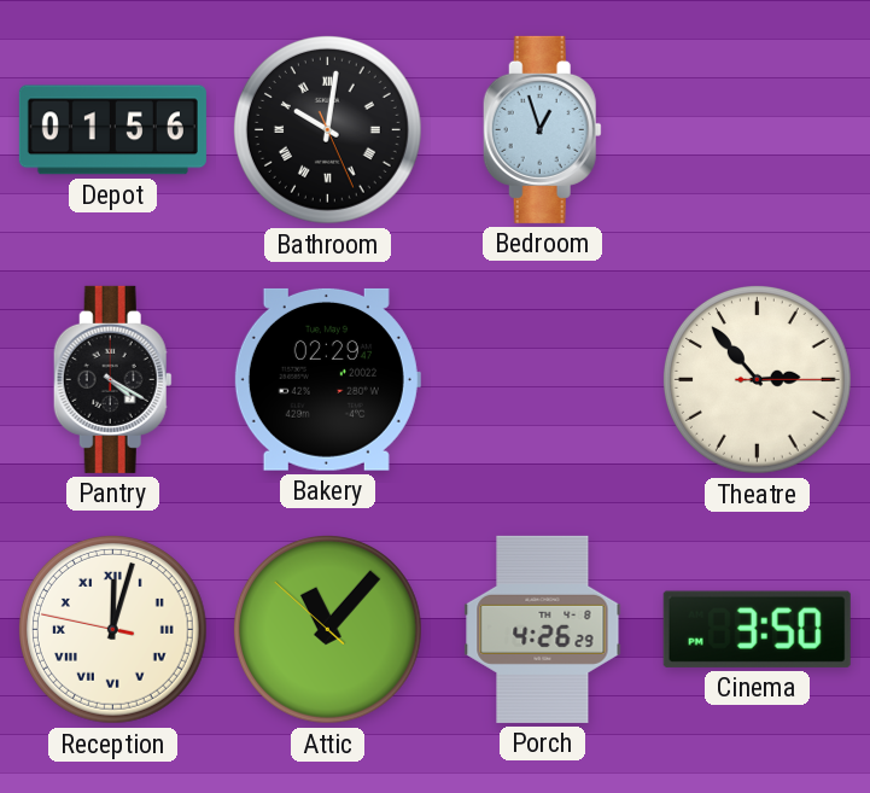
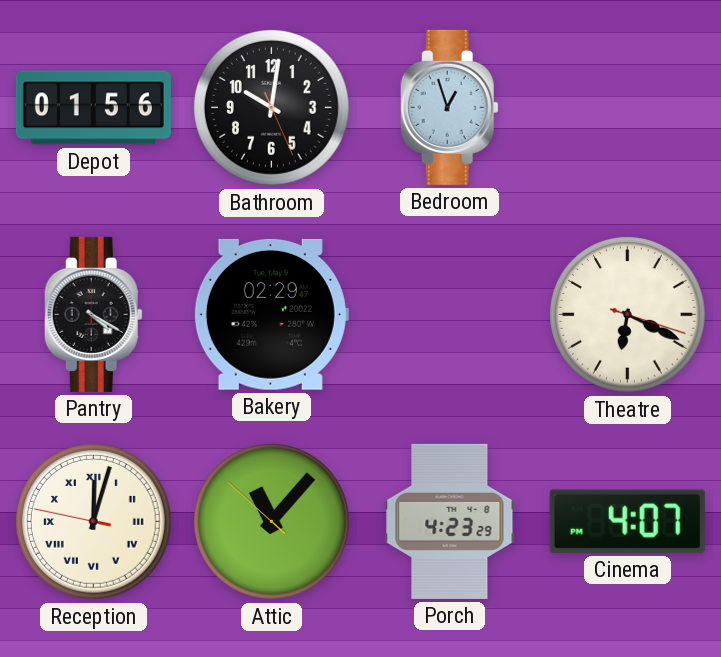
Bathroom numerals: Roman -> Arabic (271, 107)
Theatre: 2:53 -> 6:19 (627, 314)
Porch: 4:26 -> 4:23 (450, 521)
Cinema: 3:50 -> 4:07 (627, 521)
